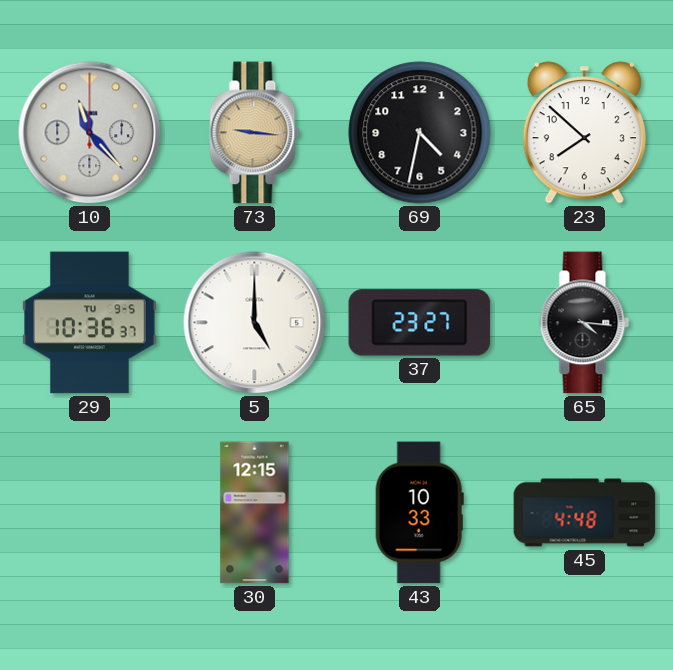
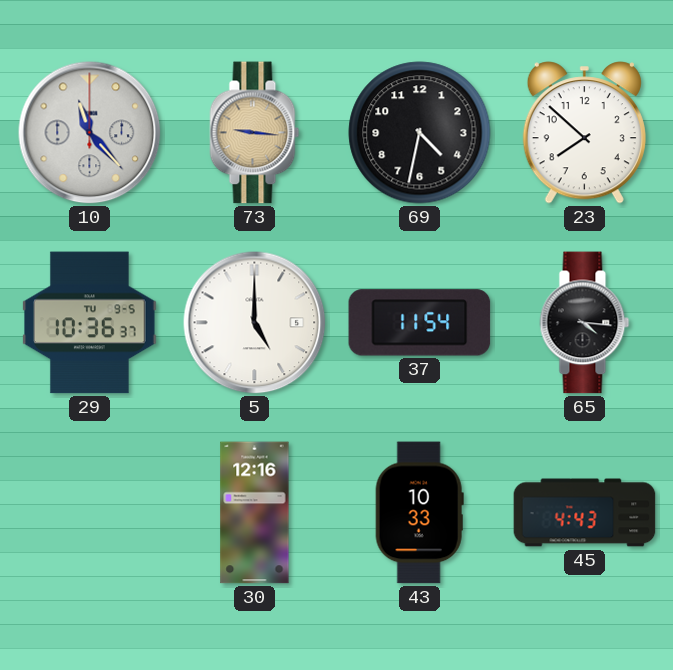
37: 23:27 -> 11:54 (420, 323)
30: 12:15 -> 12:16 (255, 513)
45: 4:48 -> 4:43 (585, 513)
